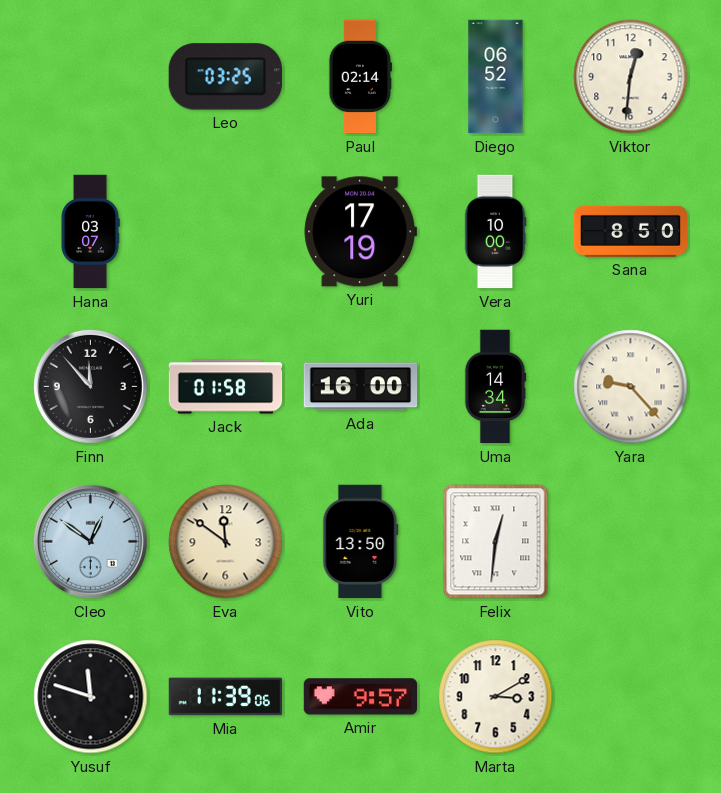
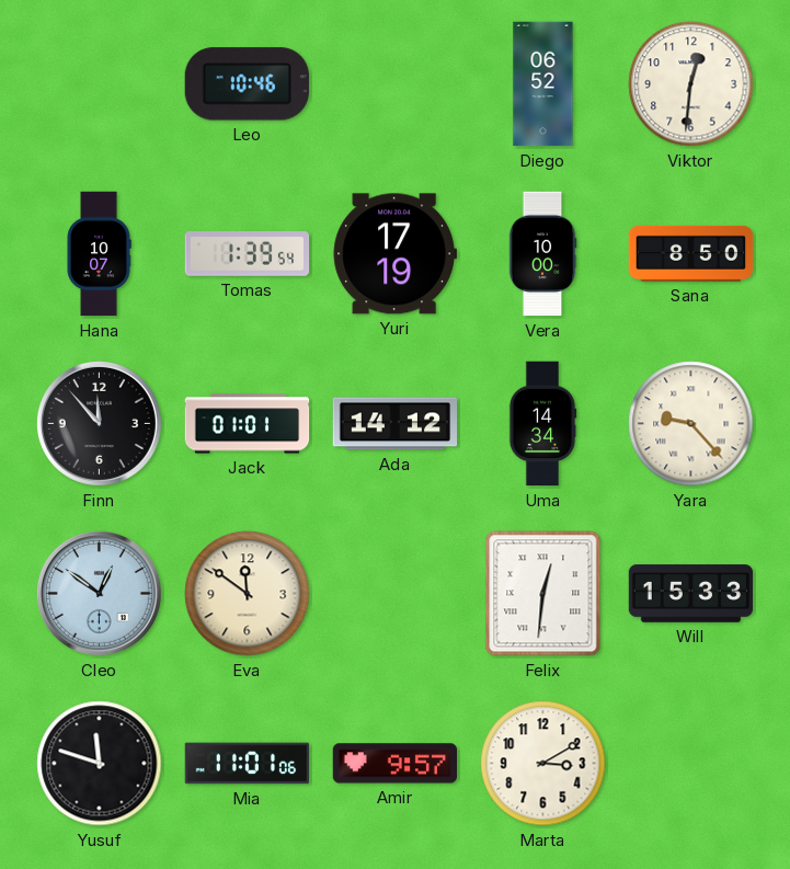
Leo: 03:25 -> 10:46 (247, 84)
Paul: 02:14 -> none (361, 77)
Hana: 03:07 -> 10:07 (99, 254)
Tomas: none -> 1:39 (248, 254)
Jack: 01:58 -> 01:01 (248, 424)
Ada: 16:00 -> 14:12 (396, 424)
Vito: 13:50 -> none (361, 542)
Will: none -> 15:33 (691, 594)
Mia: 11:39 -> 11:01 (248, 764)
